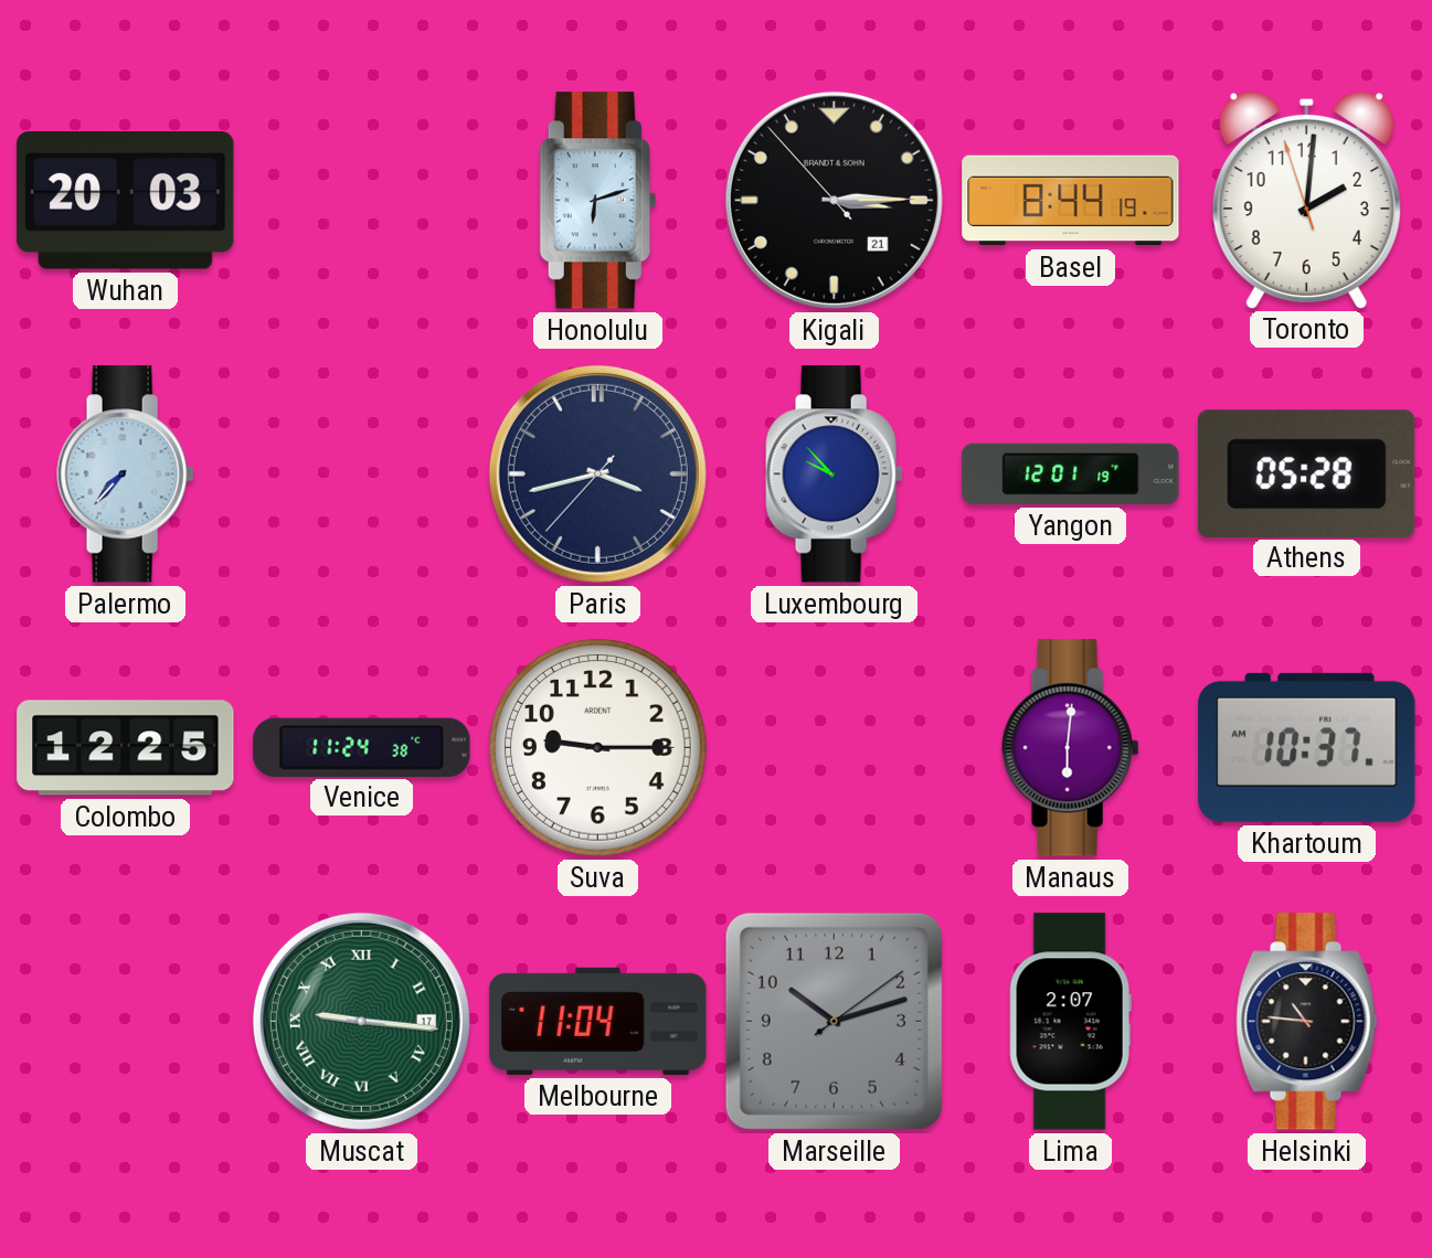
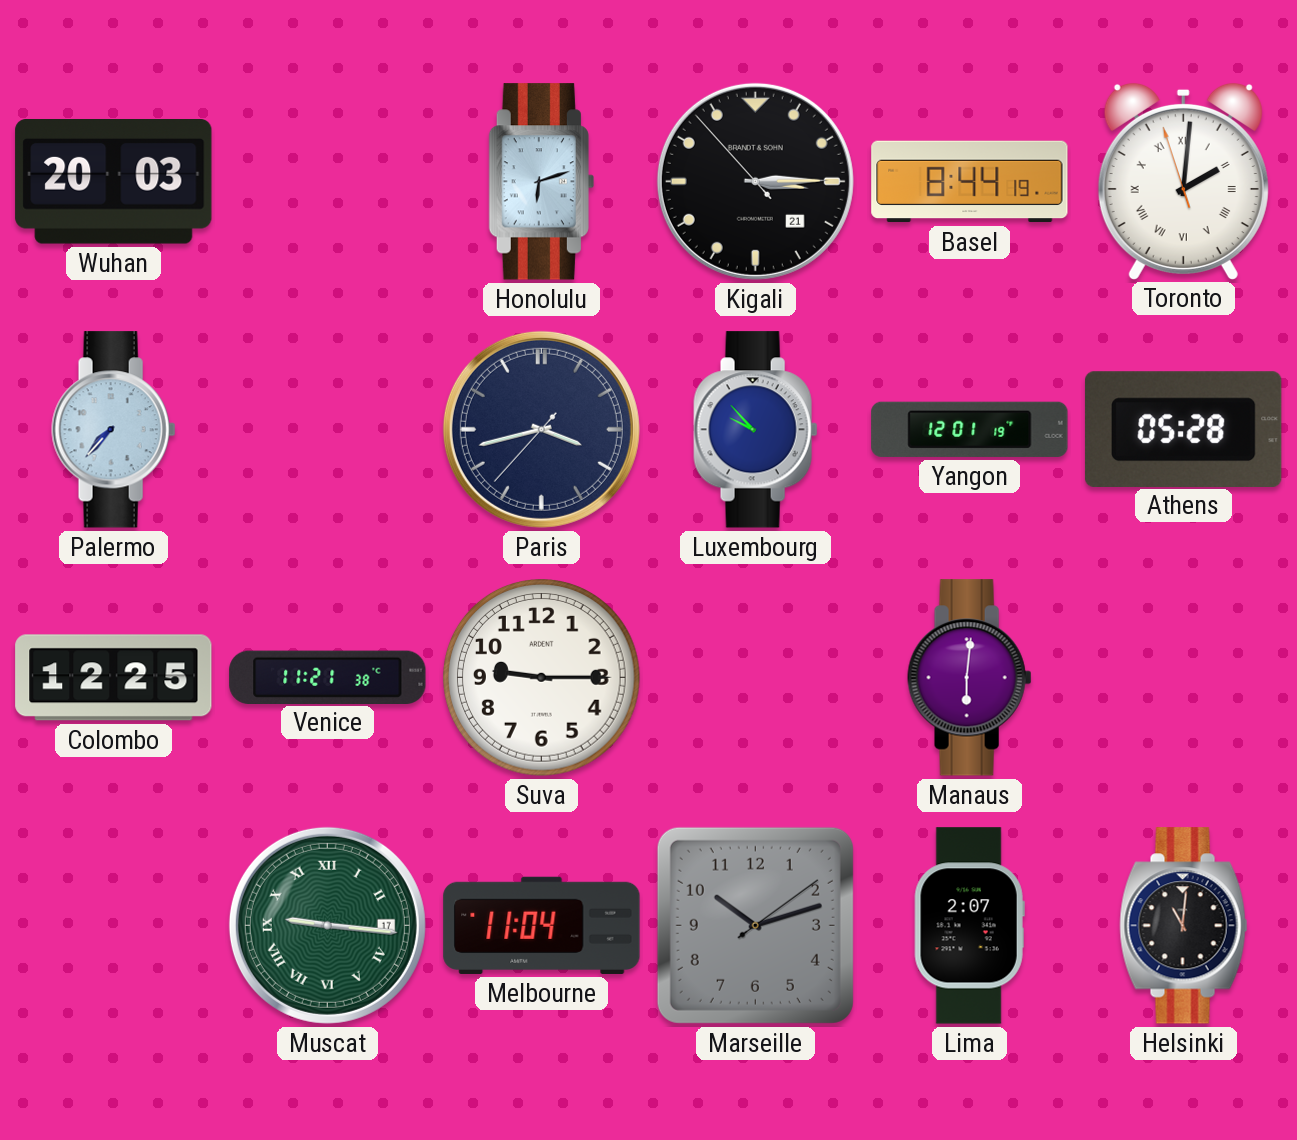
Toronto numerals: Arabic -> Roman (1183, 181)
Venice: 11:24 -> 11:21 (328, 677)
Khartoum: 10:37 -> none (1307, 747)
Helsinki: 10:46 -> 11:01 (1184, 926)
